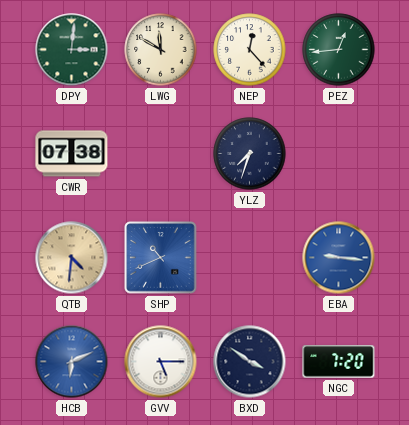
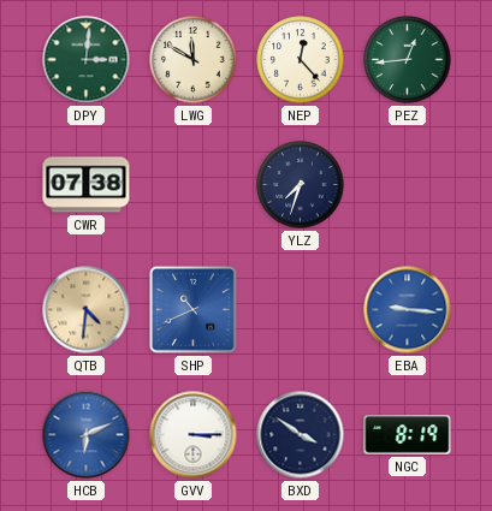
GVV: 5:15 -> 3:15 (194, 435)
NGC: 7:20 -> 8:19 (408, 435)
